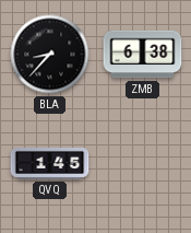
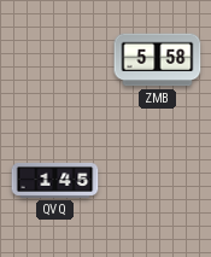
BLA: 8:37 -> none (50, 55)
ZMB: 6:38 -> 5:58 (158, 60)
